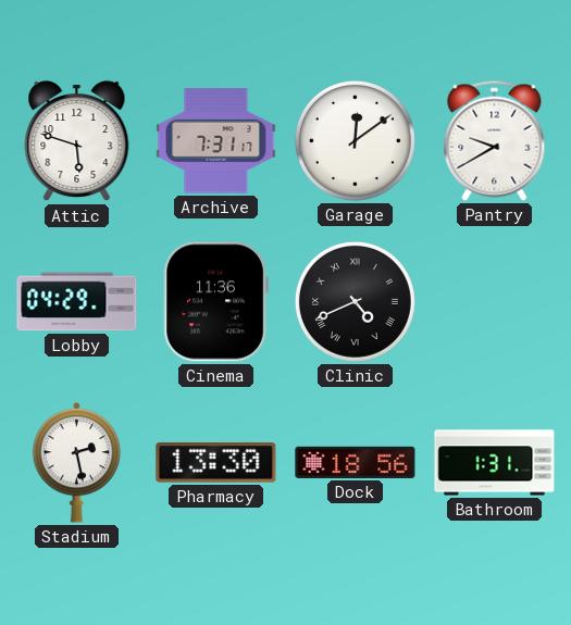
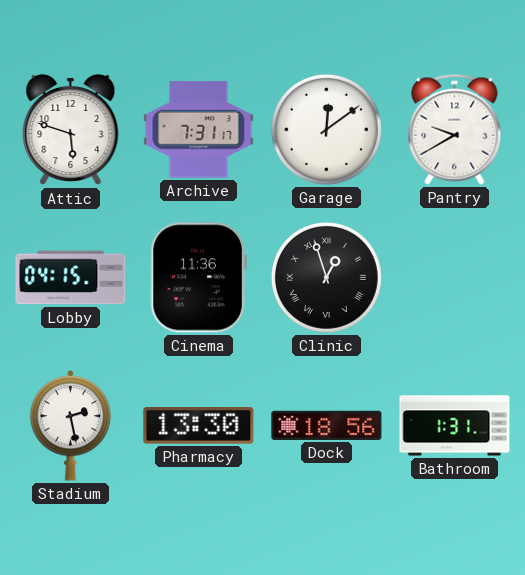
Lobby: 04:29 -> 04:15 (71, 278)
Clinic: 4:41 -> 12:57 (326, 277)
